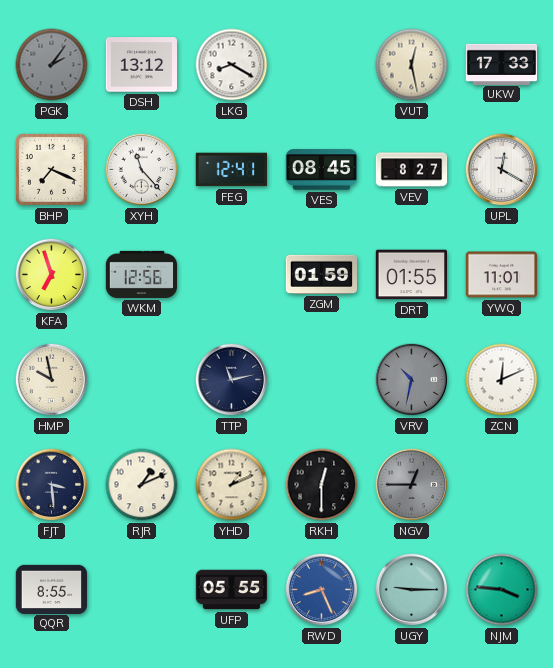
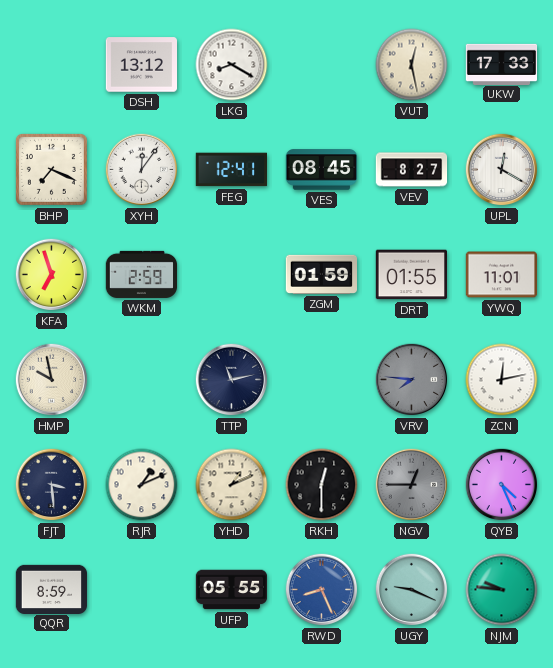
PGK: 2:06 -> none (52, 65)
XYH: 11:23 -> 12:06 (142, 170)
WKM: 12:56 -> 2:59 (142, 274)
VRV: 10:32 -> 7:46 (412, 380)
ZCN: 12:11 -> 12:13 (502, 380)
QYB: none -> 4:26 (502, 485)
QQR: 8:55 -> 8:59 (52, 589)
UGY: 9:15 -> 9:19 (412, 590)
NJM: 3:46 -> 9:46 (502, 590)
